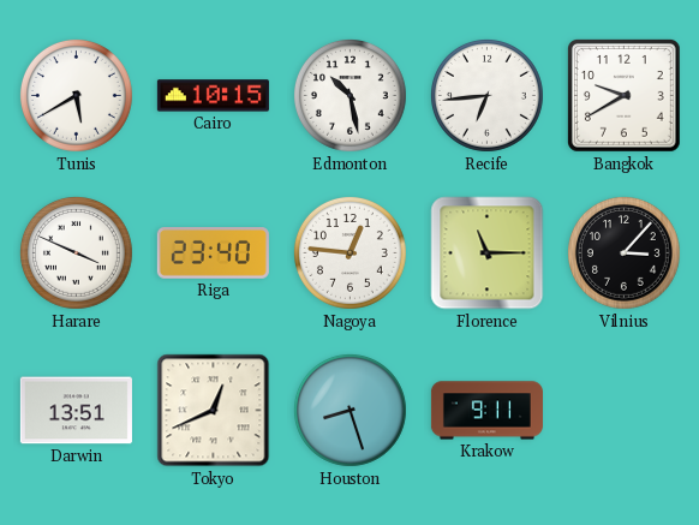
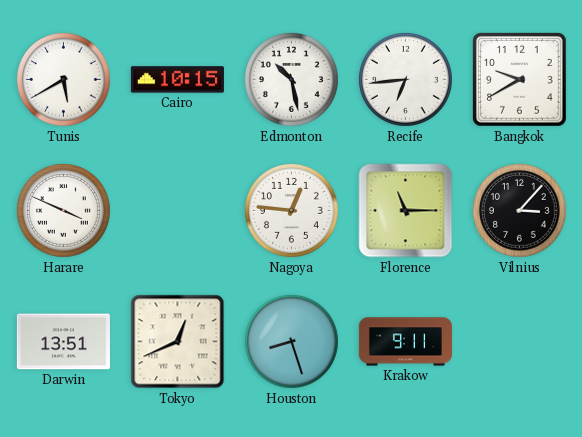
Riga: 23:40 -> none (213, 253)
